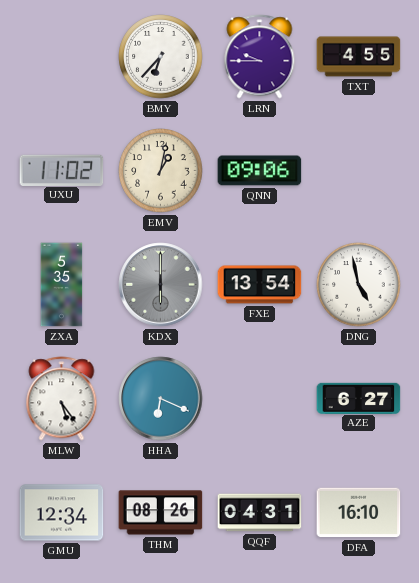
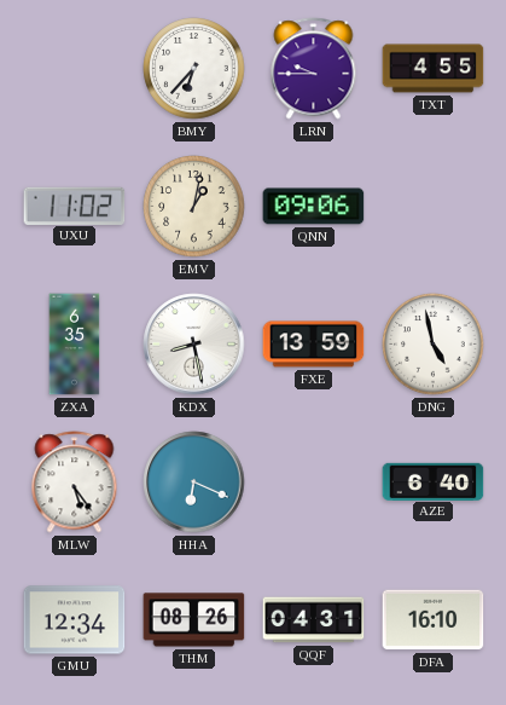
ZXA: 5:35 -> 6:35 (75, 345)
KDX: 6:00 -> 8:28 (194, 345)
KDX dial: grey -> white (194, 345)
FXE: 13:54 -> 13:59 (314, 345)
AZE: 6:27 -> 6:40 (434, 481)
